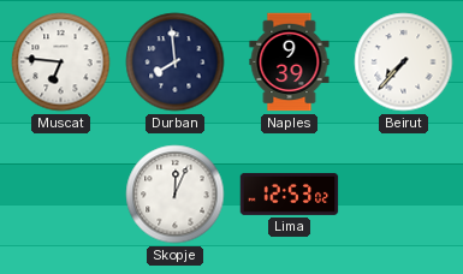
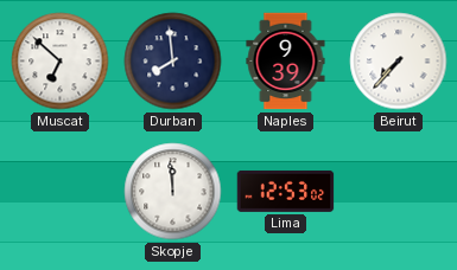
Muscat: 6:46 -> 6:52 (61, 62)
Skopje: 12:04 -> 11:59 (173, 192)
